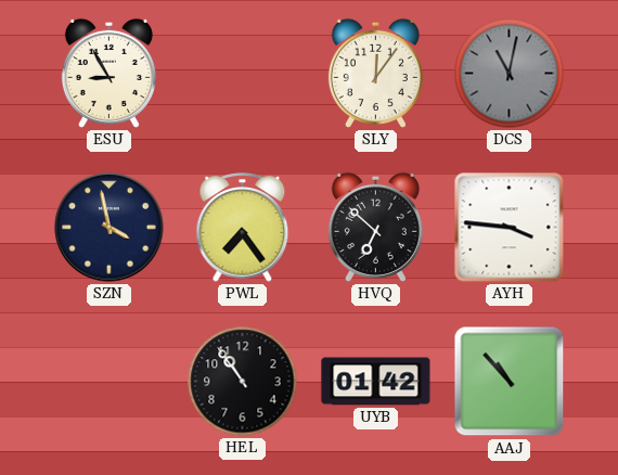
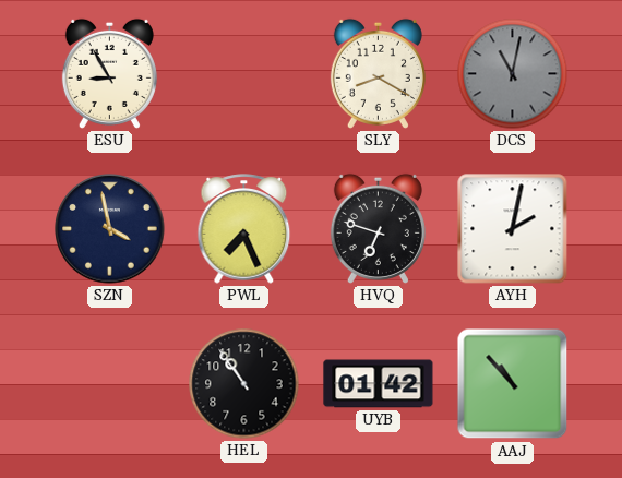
SLY: 12:06 -> 8:20 (378, 73)
PWL: 7:24 -> 7:26 (244, 229)
HVQ: 6:52 -> 6:48 (378, 228)
AYH: 3:46 -> 2:02 (513, 229)
